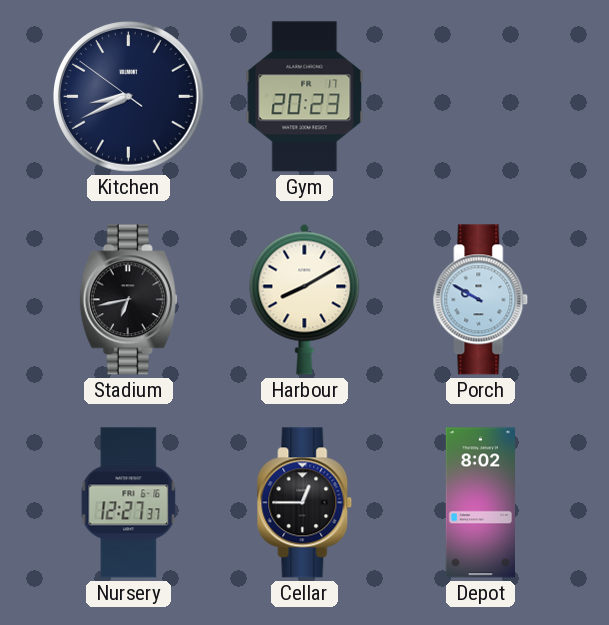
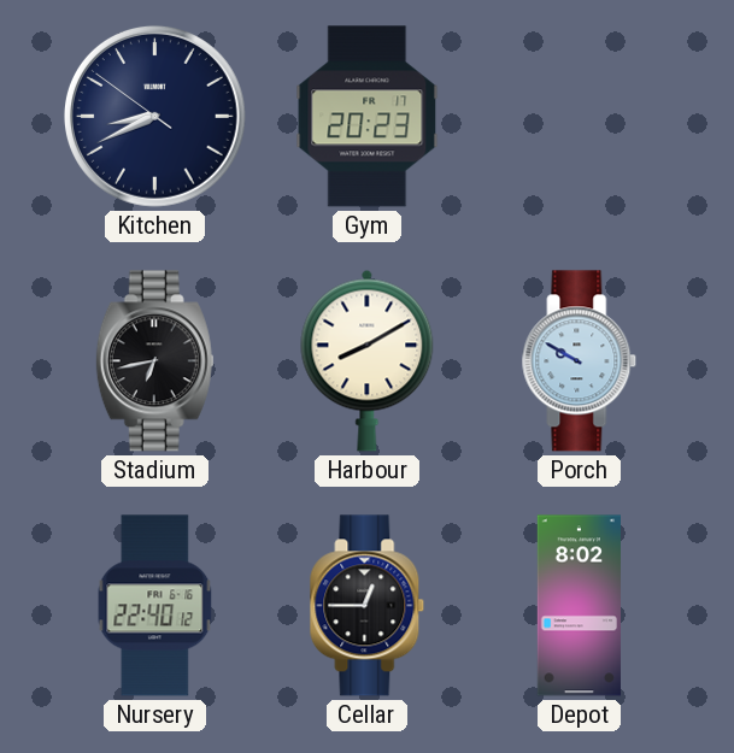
Nursery: 12:27 -> 22:40 (155, 606)
